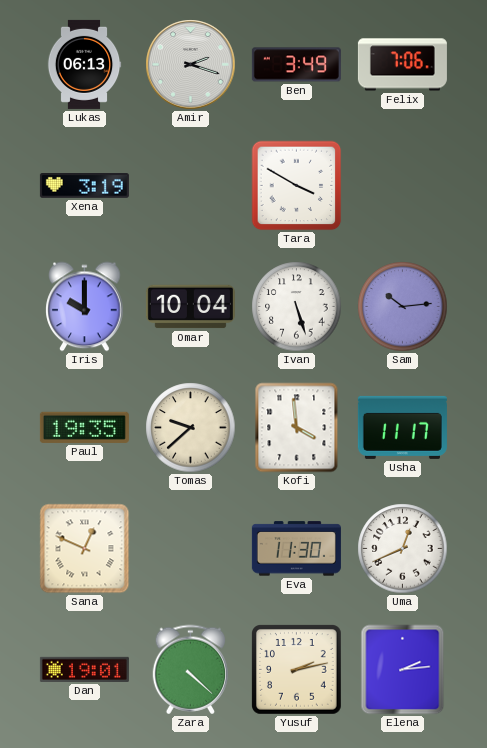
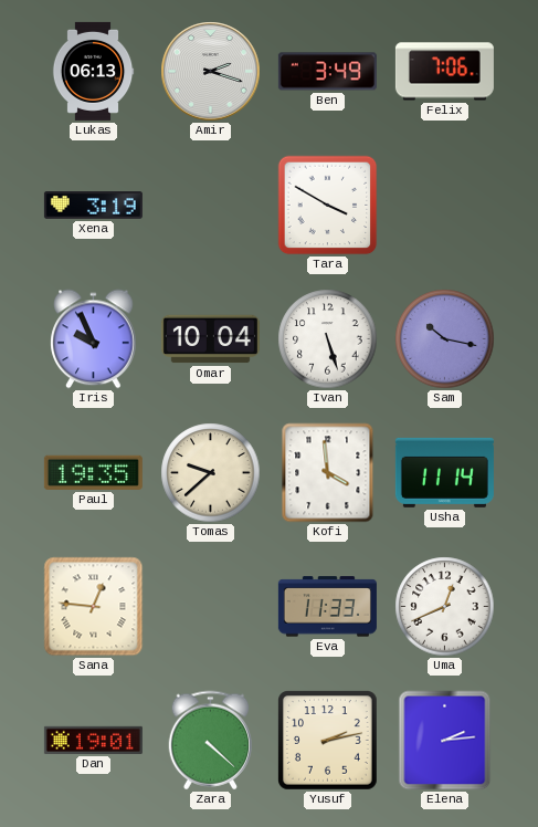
Iris: 10:00 -> 9:56 (94, 339)
Sam: 10:14 -> 10:17 (445, 339)
Usha: 11:17 -> 11:14 (444, 472)
Sana: 12:49 -> 12:46 (94, 607)
Eva: 11:30 -> 11:33 (327, 607)
